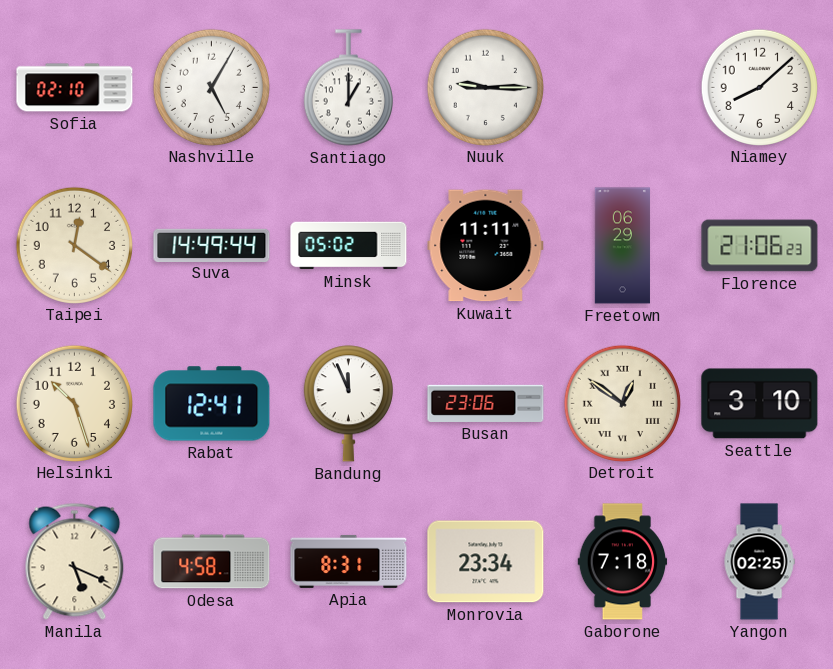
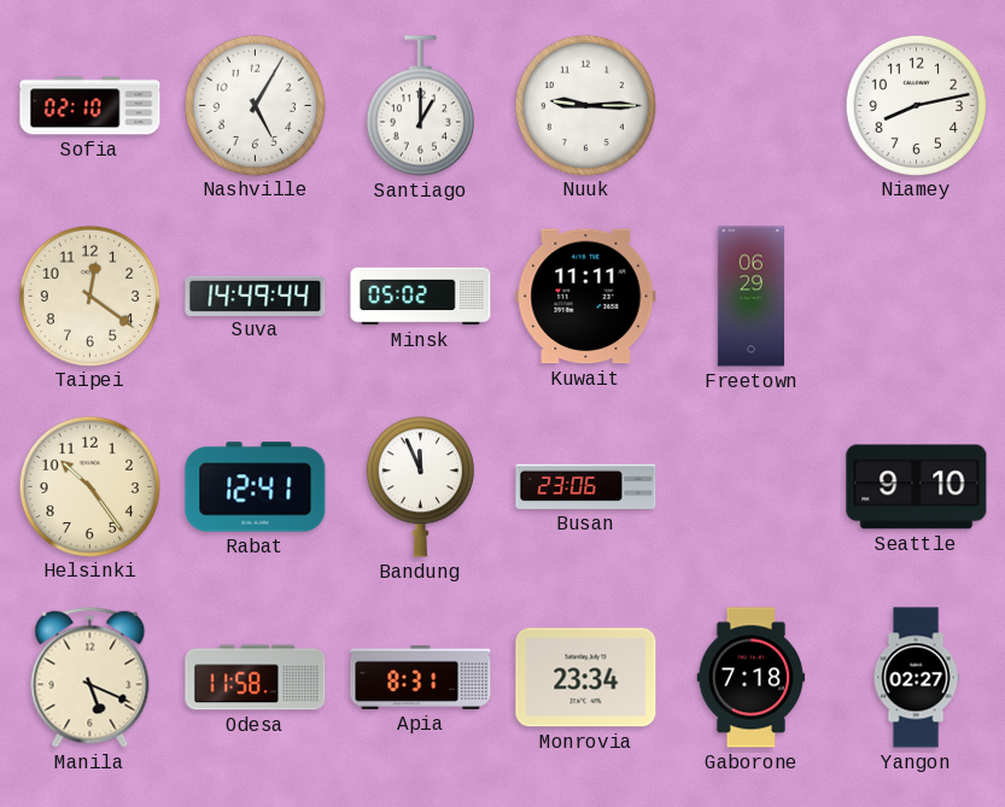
Niamey: 8:08 -> 8:13 (916, 105)
Florence: 21:06 -> none (760, 246)
Helsinki: 10:27 -> 10:24 (89, 486)
Detroit: 12:51 -> none (622, 403)
Seattle: 3:10 -> 9:10 (917, 487)
Odesa: 4:58 -> 11:58 (256, 678)
Yangon: 02:25 -> 02:27 (916, 678)
